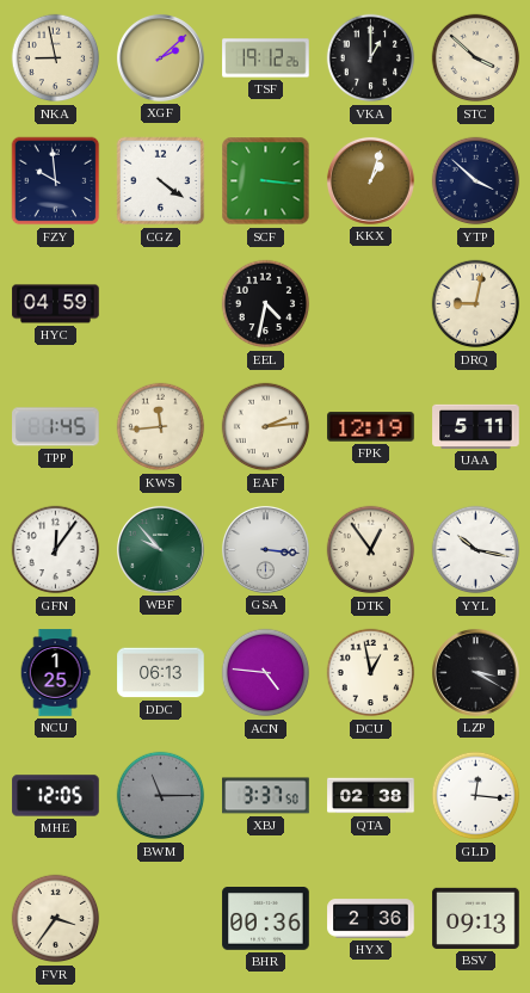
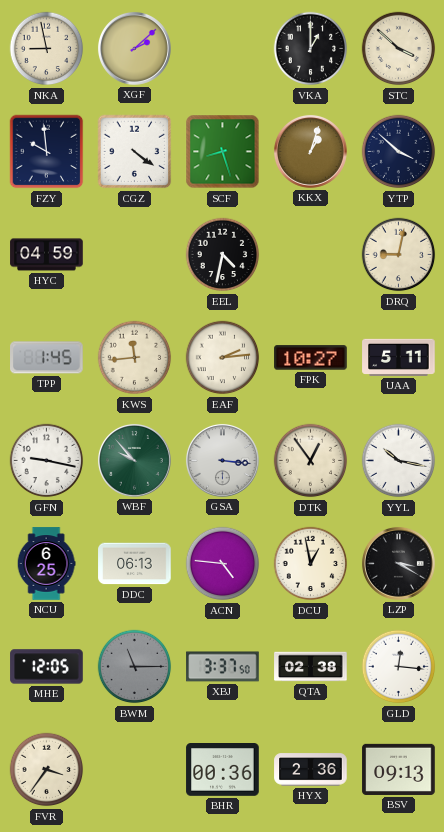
TSF: 19:12 -> none (266, 58)
SCF: 3:16 -> 8:27 (223, 152)
FPK: 12:19 -> 10:27 (311, 358)
GFN: 12:06 -> 9:17 (47, 461)
NCU: 1:25 -> 6:25 (46, 564)
